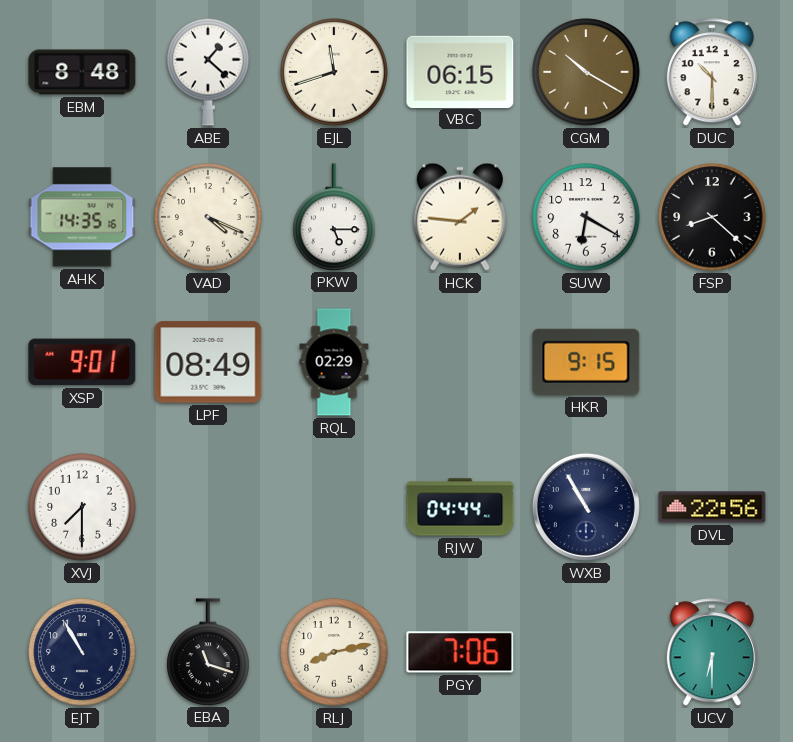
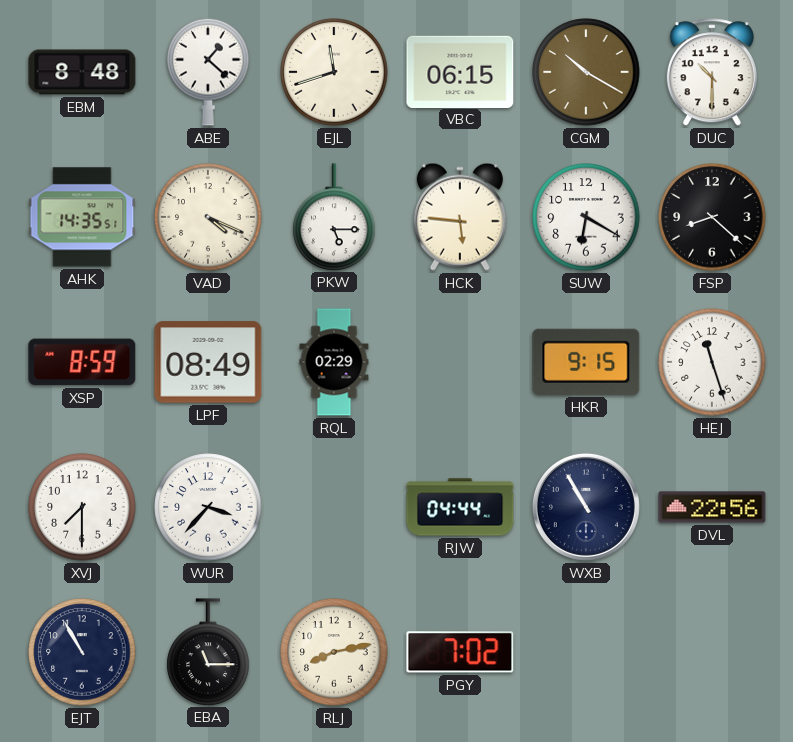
AHK: 14:35:16 -> 14:35:51 (82, 217)
HCK: 1:46 -> 5:46 (460, 217)
XSP: 9:01 -> 8:59 (82, 362)
HEJ: none -> 11:27 (712, 362)
WUR: none -> 3:37 (208, 507)
EBA: 11:18 -> 11:15 (208, 652)
PGY: 7:06 -> 7:02 (460, 652)
UCV: 6:30 -> none (712, 653)
